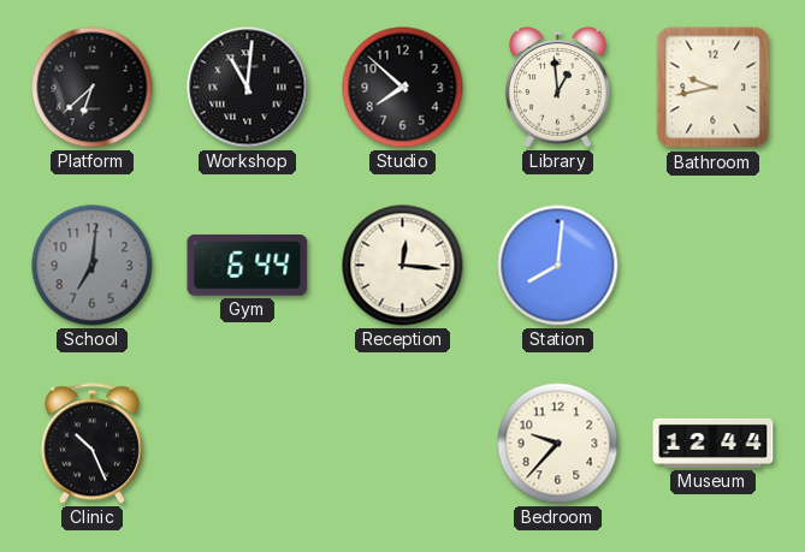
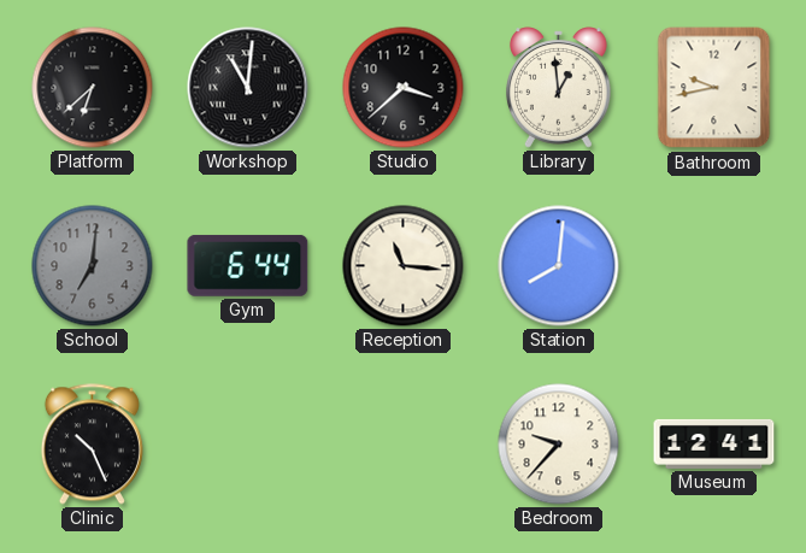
Studio: 7:52 -> 3:38 (404, 88)
Reception: 12:16 -> 11:16 (404, 266)
Museum: 12:44 -> 12:41 (714, 443)
